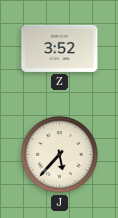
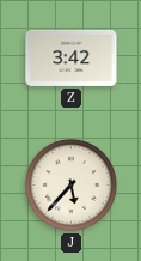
Z: 3:52 -> 3:42 (72, 57)
